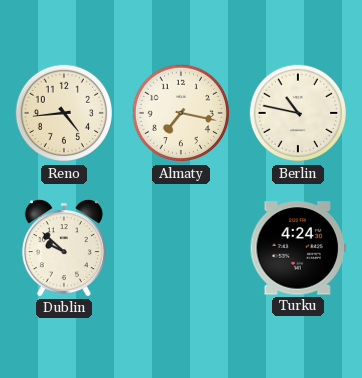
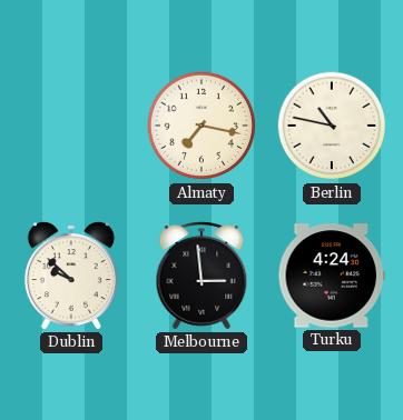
Reno: 4:44 -> none (64, 113)
Melbourne: none -> 2:59 (202, 276)
